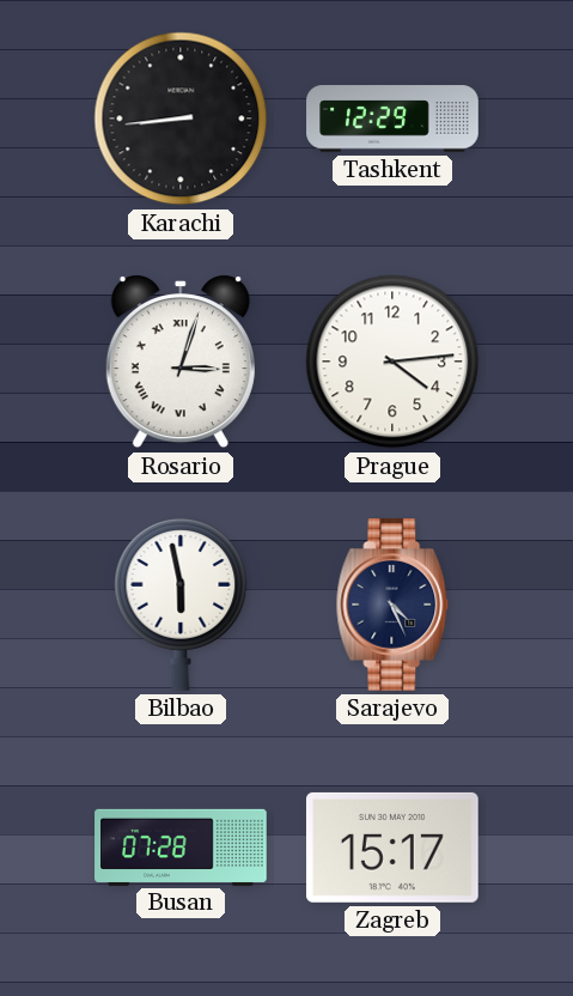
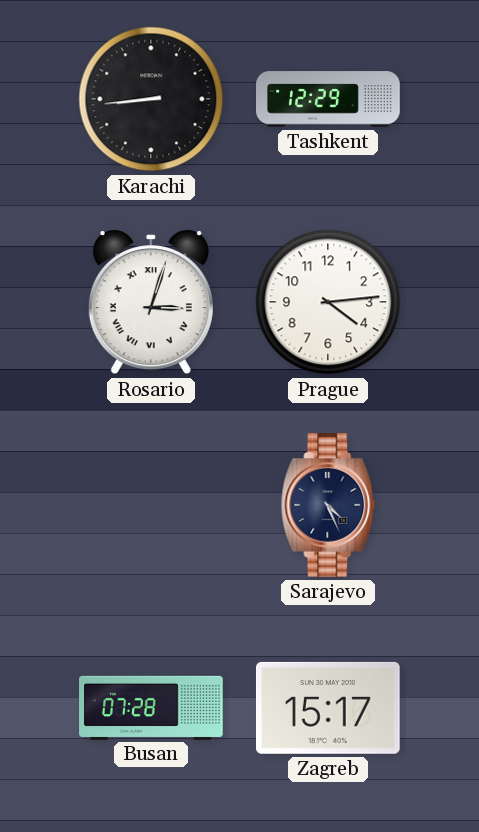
Bilbao: 5:58 -> none (181, 605)
